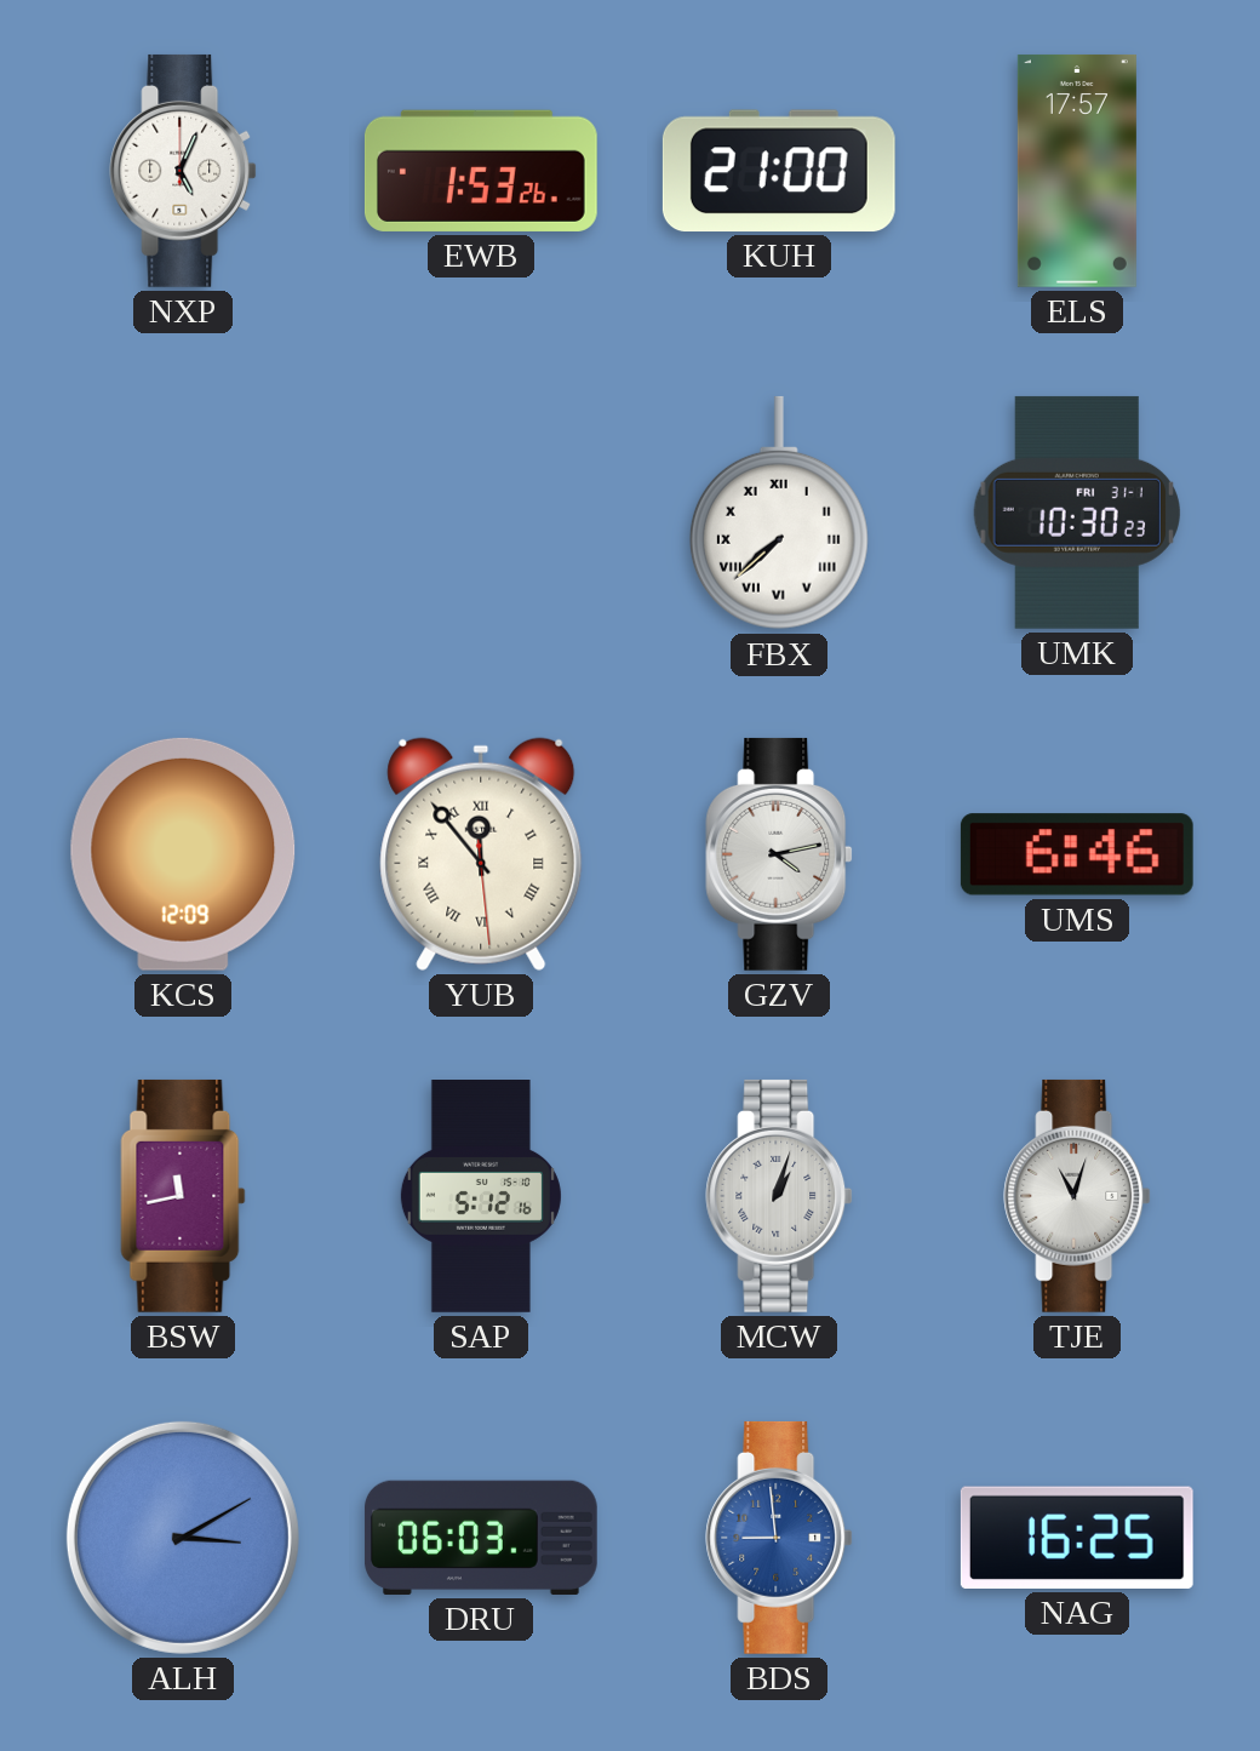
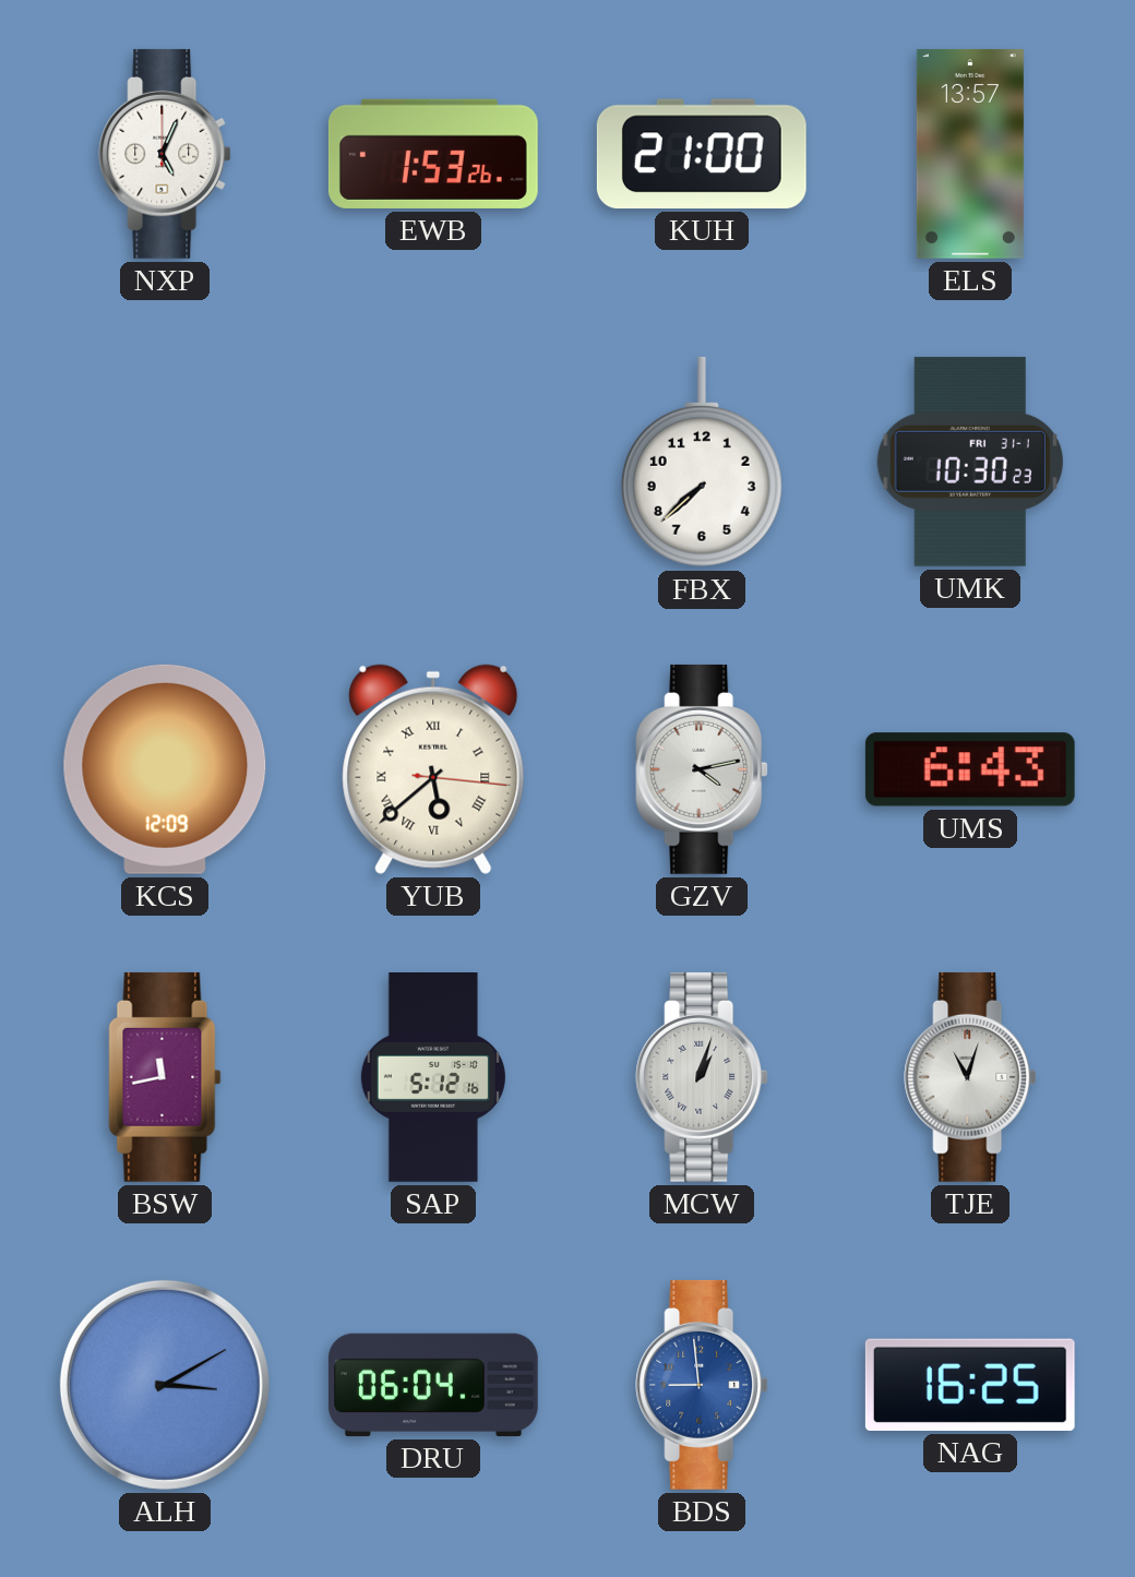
ELS: 17:57 -> 13:57 (970, 154)
FBX numerals: Roman -> Arabic (702, 462)
YUB: 11:53 -> 5:38 (433, 769)
UMS: 6:46 -> 6:43 (970, 769)
DRU: 06:03 -> 06:04 (433, 1385)
